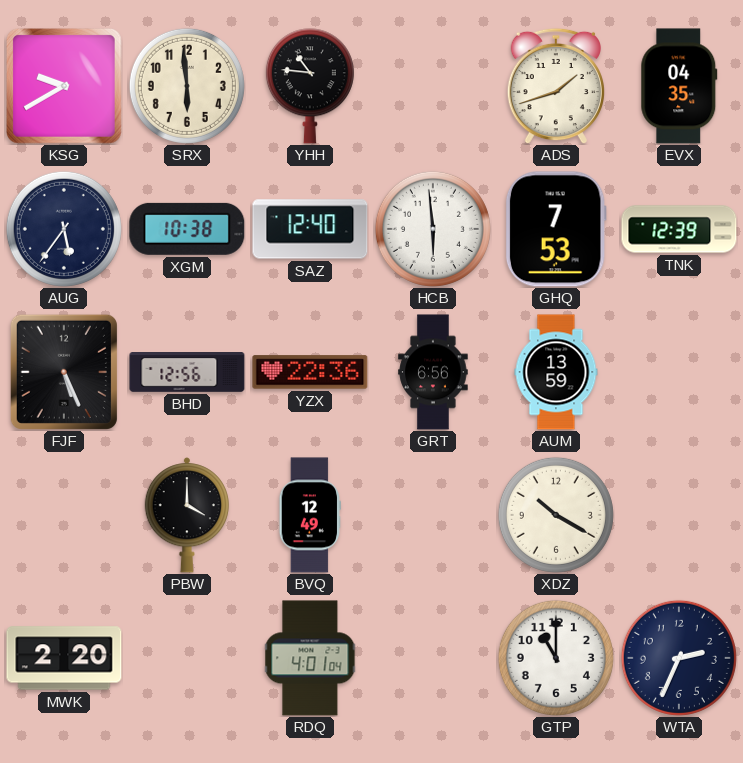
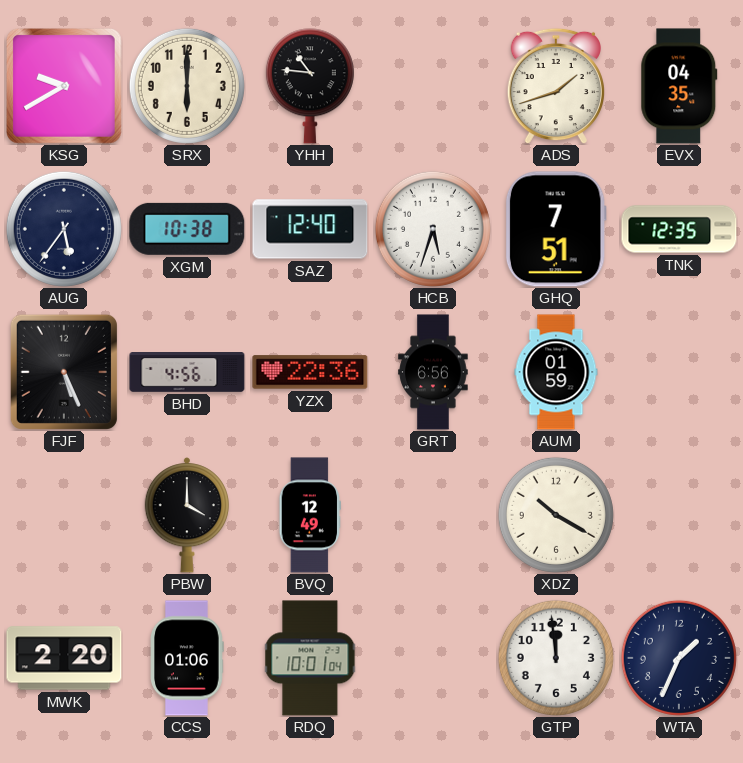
SRX: 5:59 -> 6:00 (187, 86)
HCB: 5:59 -> 5:33 (433, 229)
GHQ: 7:53 -> 7:51 (556, 229)
TNK: 12:39 -> 12:35 (679, 229)
BHD: 12:56 -> 4:56 (187, 372)
AUM: 13:59 -> 01:59 (556, 372)
CCS: none -> 01:06 (187, 658)
RDQ: 4:01 -> 10:01 (310, 658)
GTP: 11:00 -> 11:59 (556, 658)
WTA: 2:34 -> 1:34 (679, 658)
